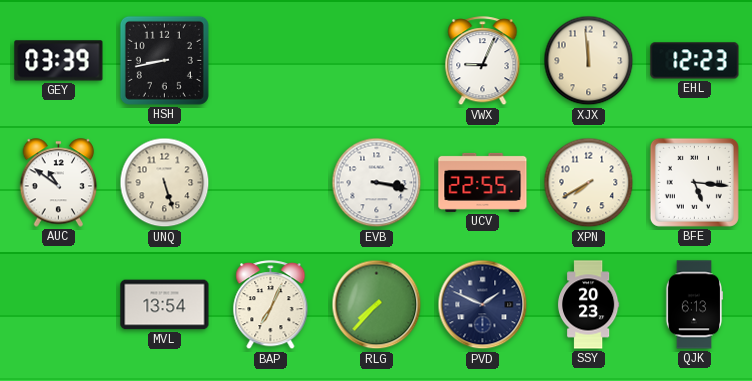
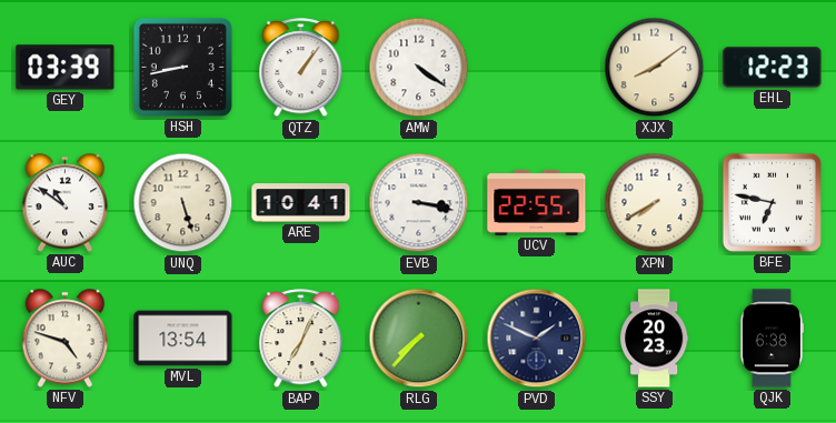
QTZ: none -> 1:06 (301, 68)
AMW: none -> 4:21 (419, 68)
VWX: 9:04 -> none (483, 61)
XJX: 11:59 -> 8:09 (655, 68)
ARE: none -> 10:41 (301, 203)
BFE: 5:16 -> 6:47 (772, 202)
NFV: none -> 4:48 (66, 339)
QJK: 6:13 -> 6:38 (770, 339)
